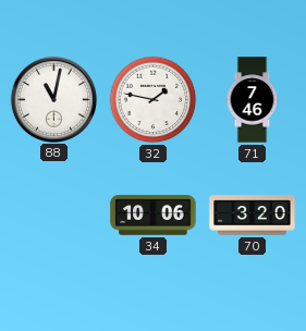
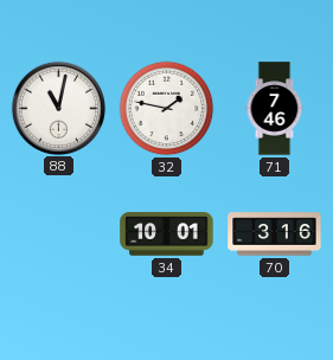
34: 10:06 -> 10:01 (167, 234)
70: 3:20 -> 3:16 (275, 234)
